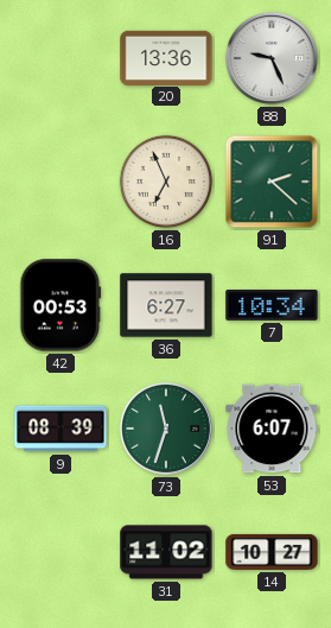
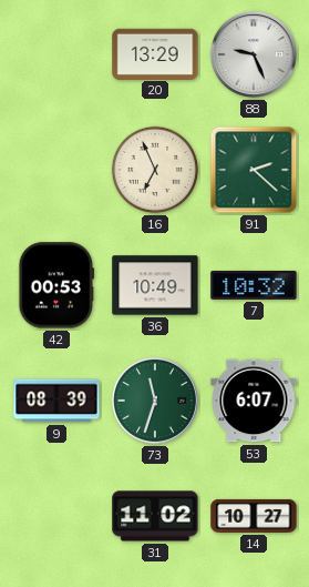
20: 13:36 -> 13:29 (155, 53)
36: 6:27 -> 10:49 (155, 285)
7: 10:34 -> 10:32 (254, 285)
